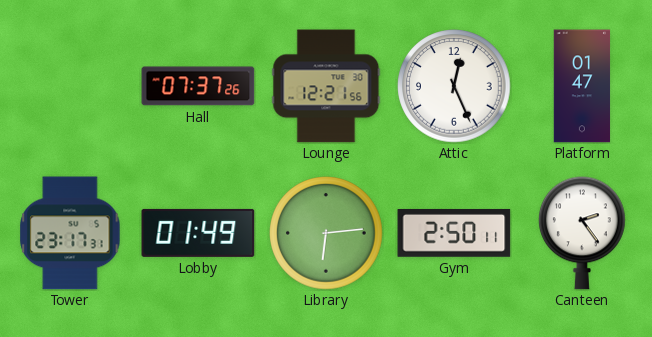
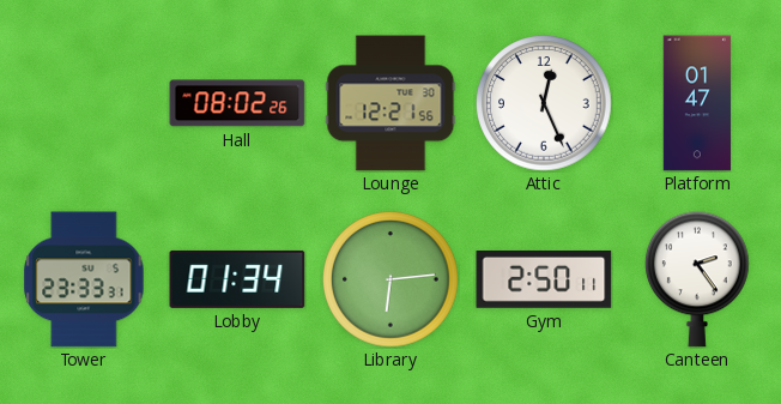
Hall: 07:37 -> 08:02 (237, 103)
Tower: 23:17 -> 23:33 (84, 279)
Lobby: 01:49 -> 01:34 (237, 279)
